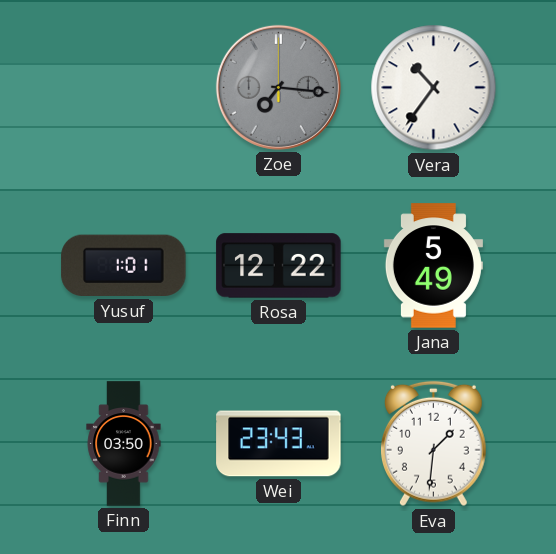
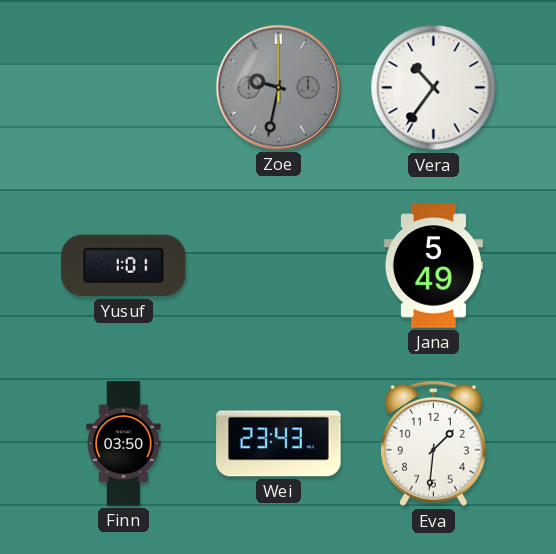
Zoe: 7:16 -> 9:32 (278, 87)
Rosa: 12:22 -> none (279, 266)
